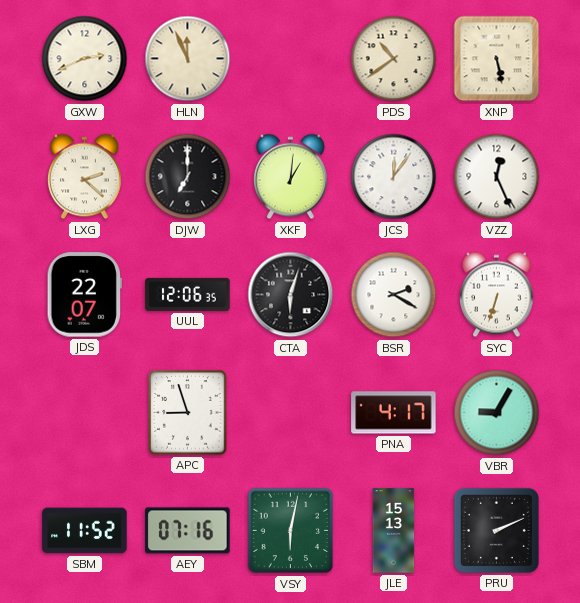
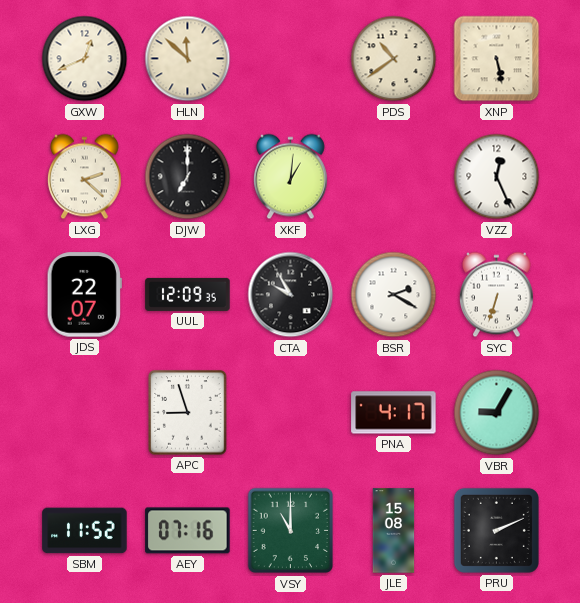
GXW: 2:41 -> 12:41 (85, 59)
HLN: 11:56 -> 11:52 (188, 59)
JCS: 12:06 -> none (394, 177)
UUL: 12:06 -> 12:09 (188, 294)
CTA: 6:03 -> 9:55 (291, 295)
VSY: 6:02 -> 11:00 (291, 531)
JLE: 15:13 -> 15:08 (394, 531)
